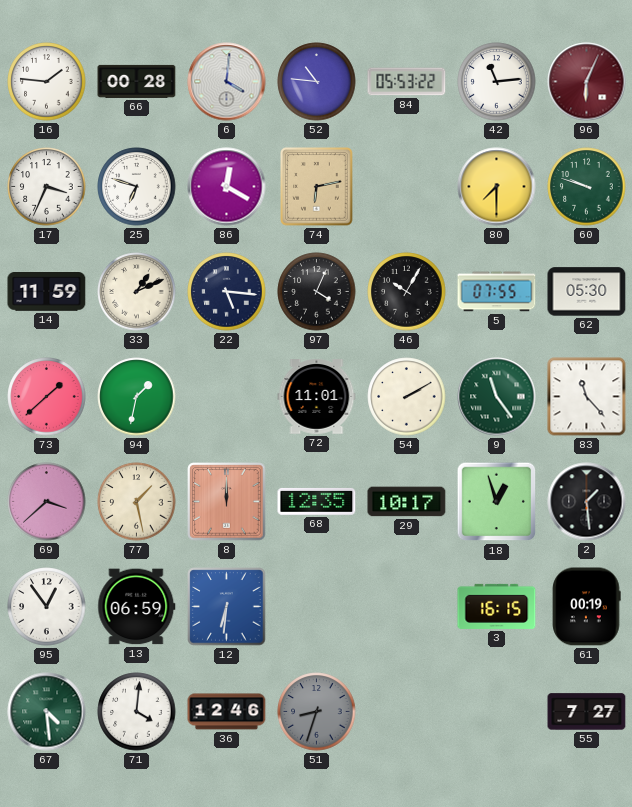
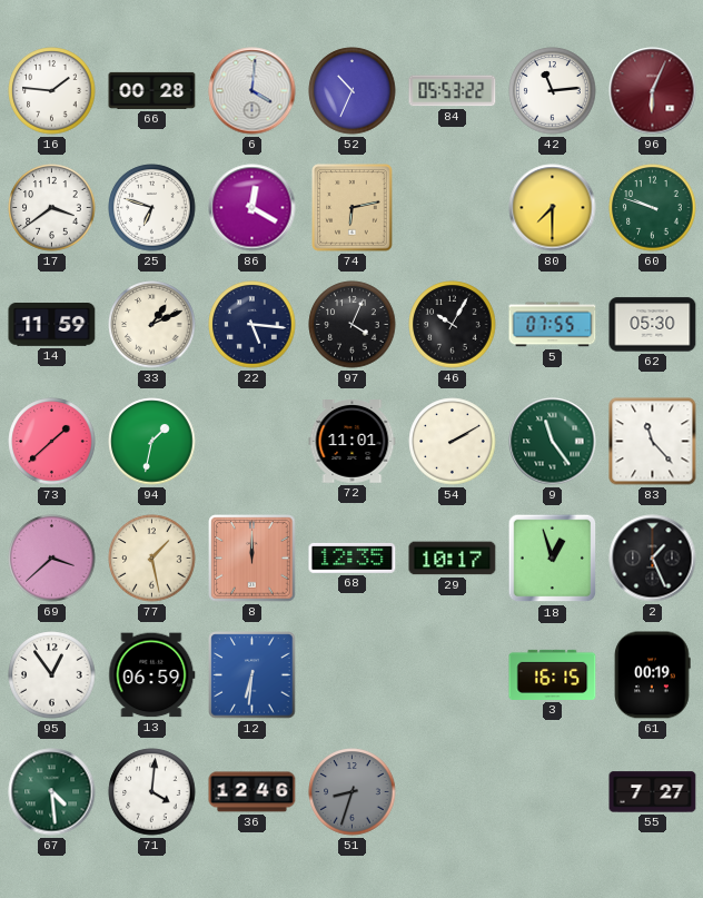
52: 10:46 -> 10:34 (353, 91)
17: 3:34 -> 3:39 (52, 208)
2: 1:29 -> 1:26 (653, 559)
